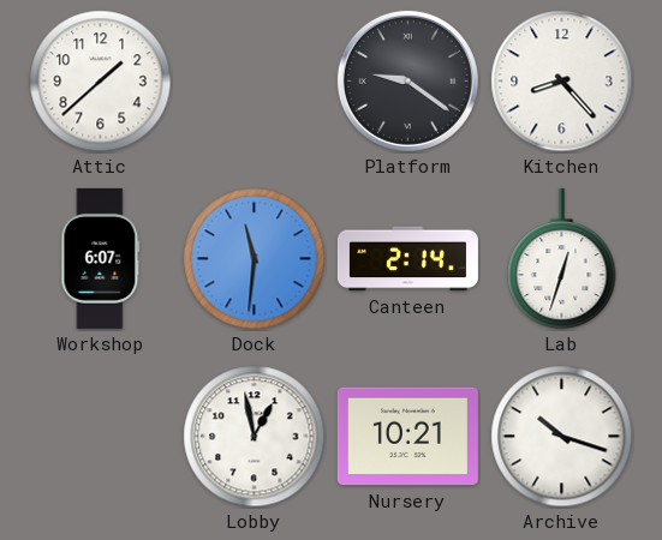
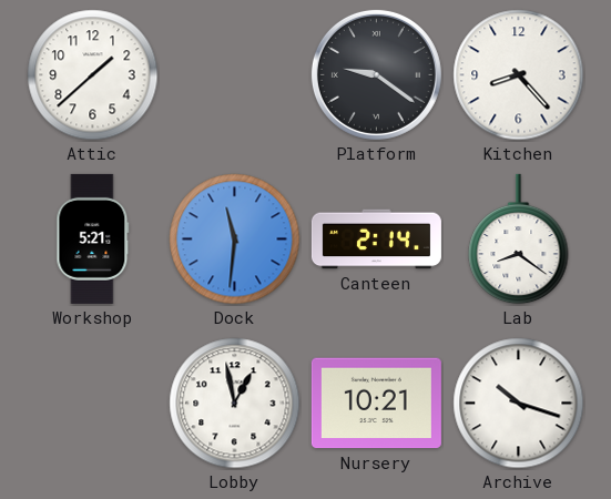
Workshop: 6:07 -> 5:21 (93, 238)
Lab: 12:33 -> 8:21 (519, 240)
